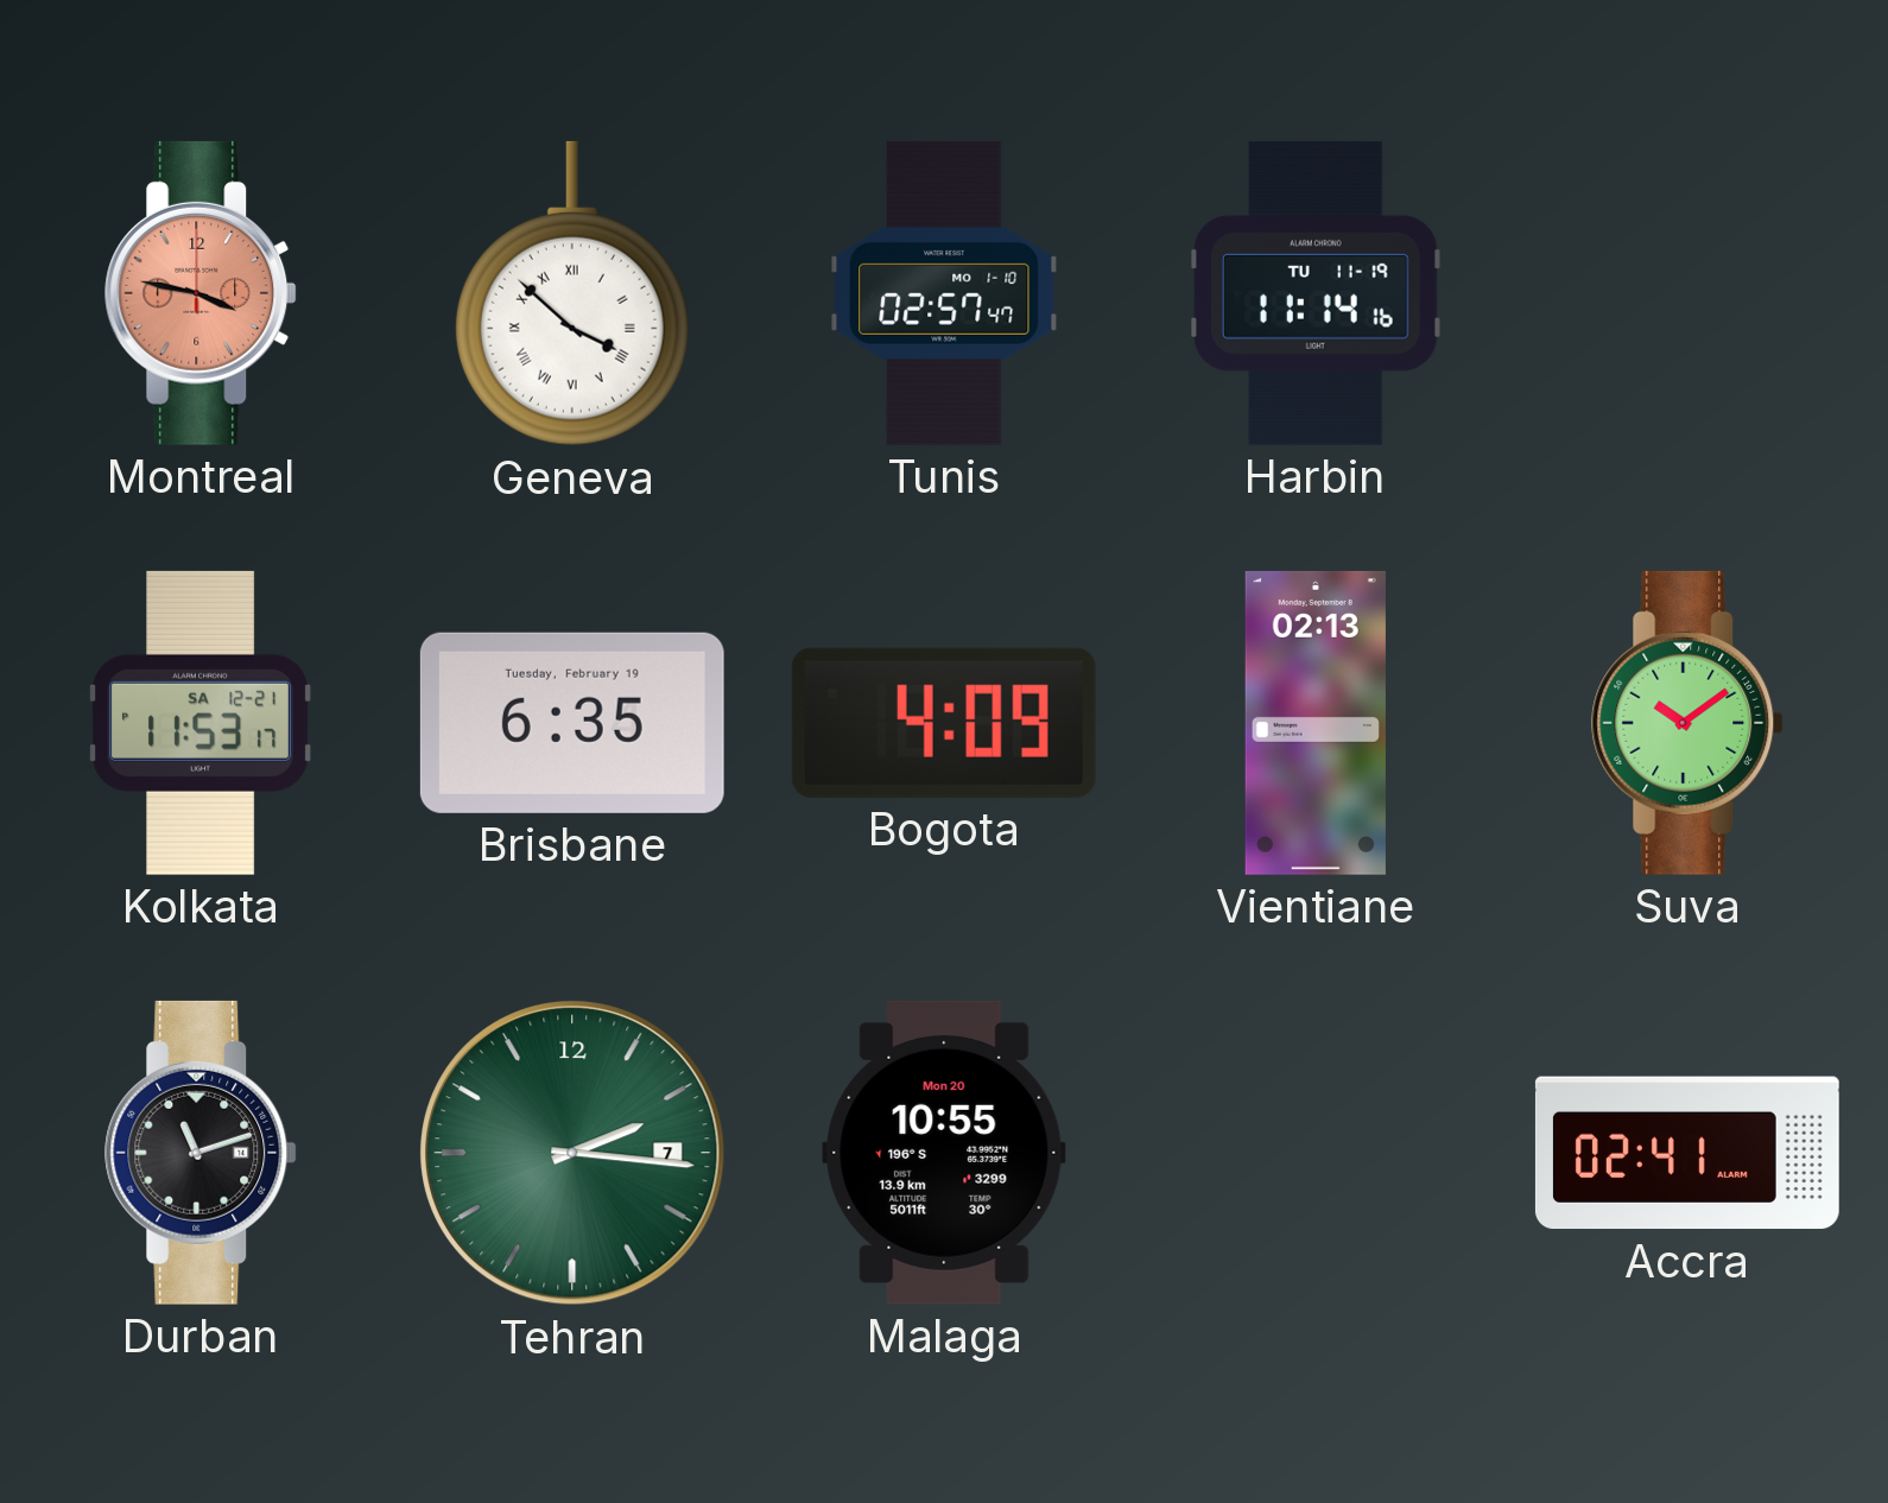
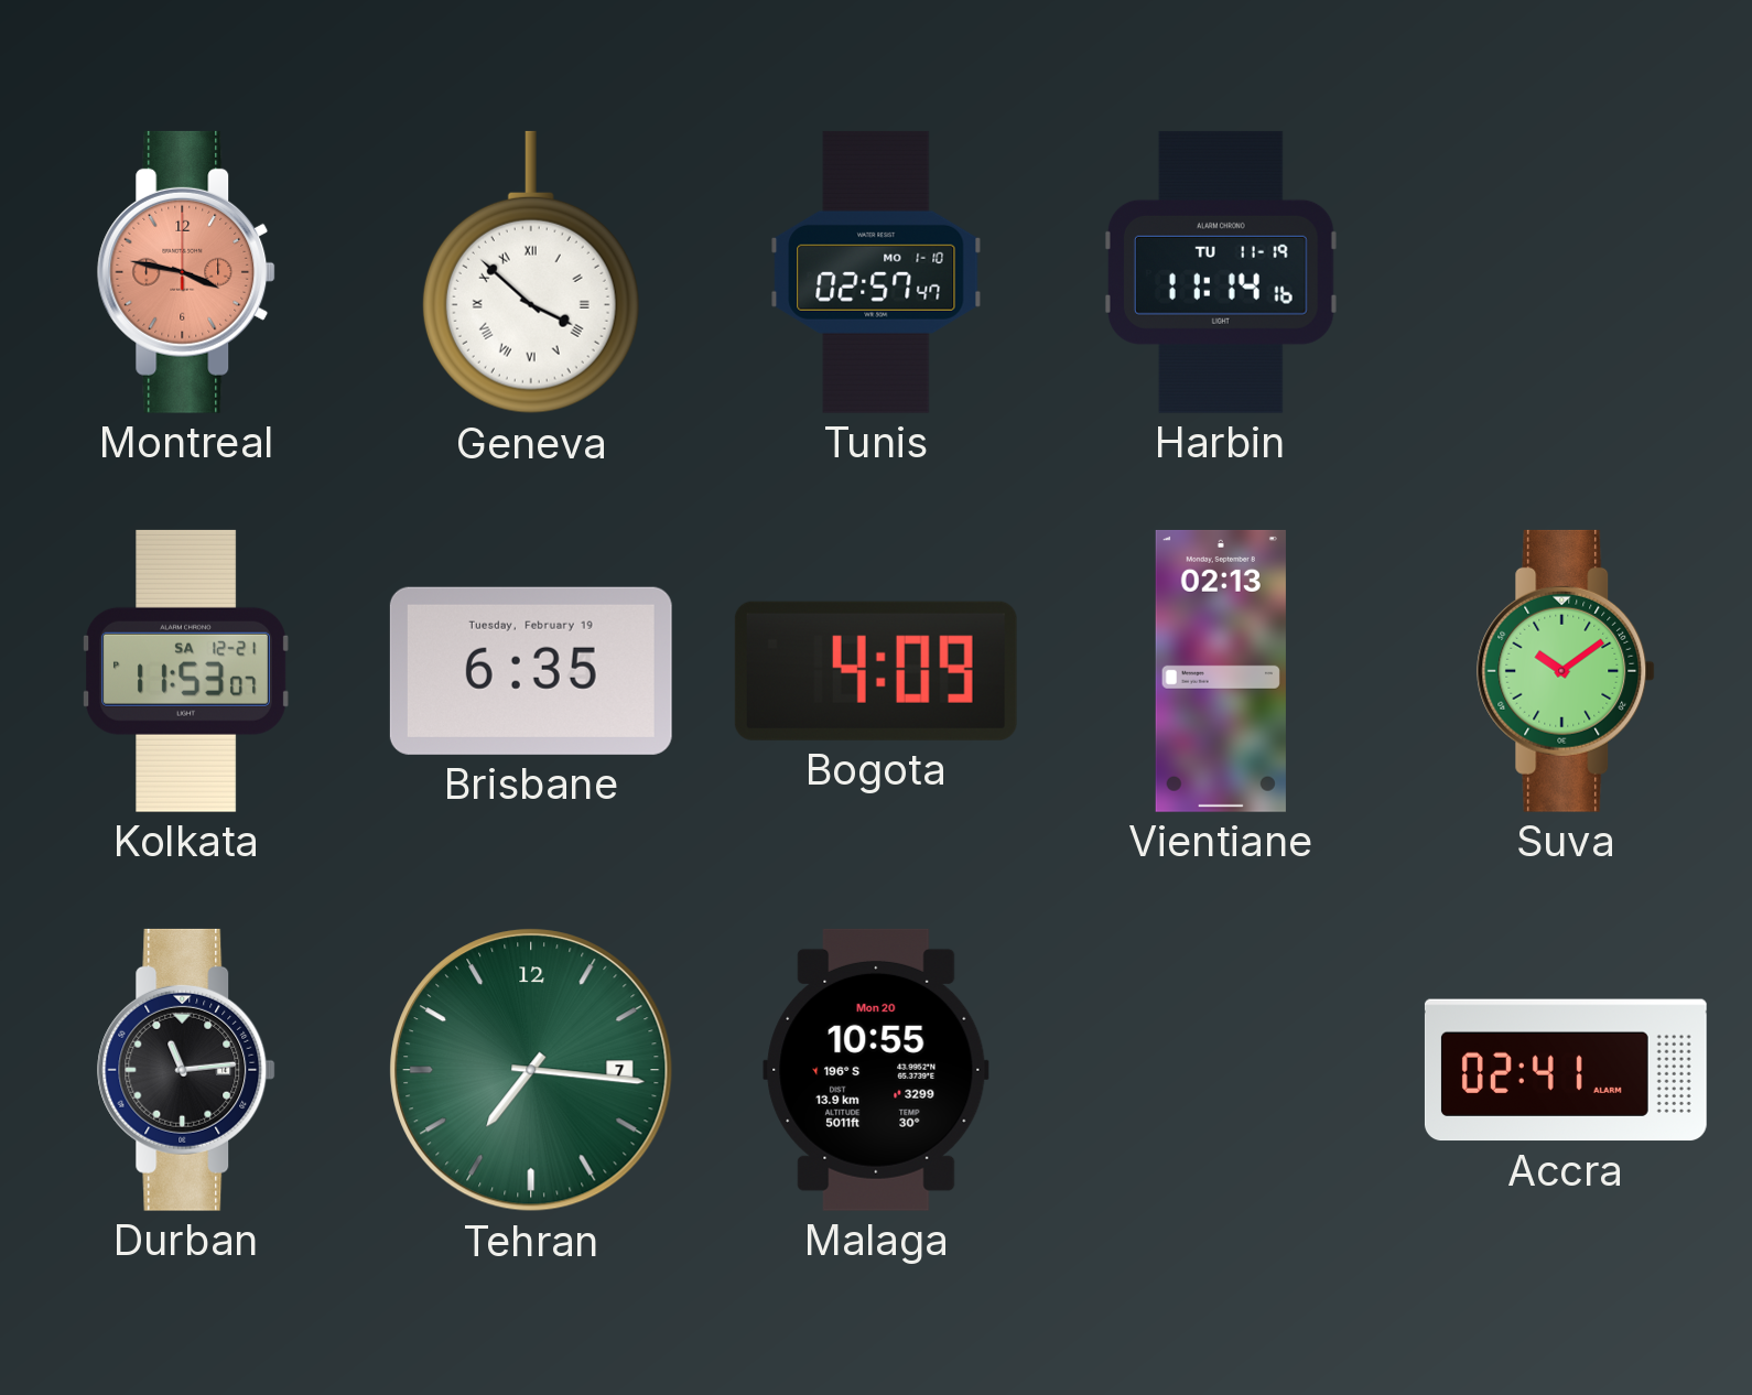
Kolkata: 11:53:17 -> 11:53:07 (186, 671)
Durban: 11:12 -> 11:14 (186, 1070)
Tehran: 2:16 -> 7:16 (531, 1070)
